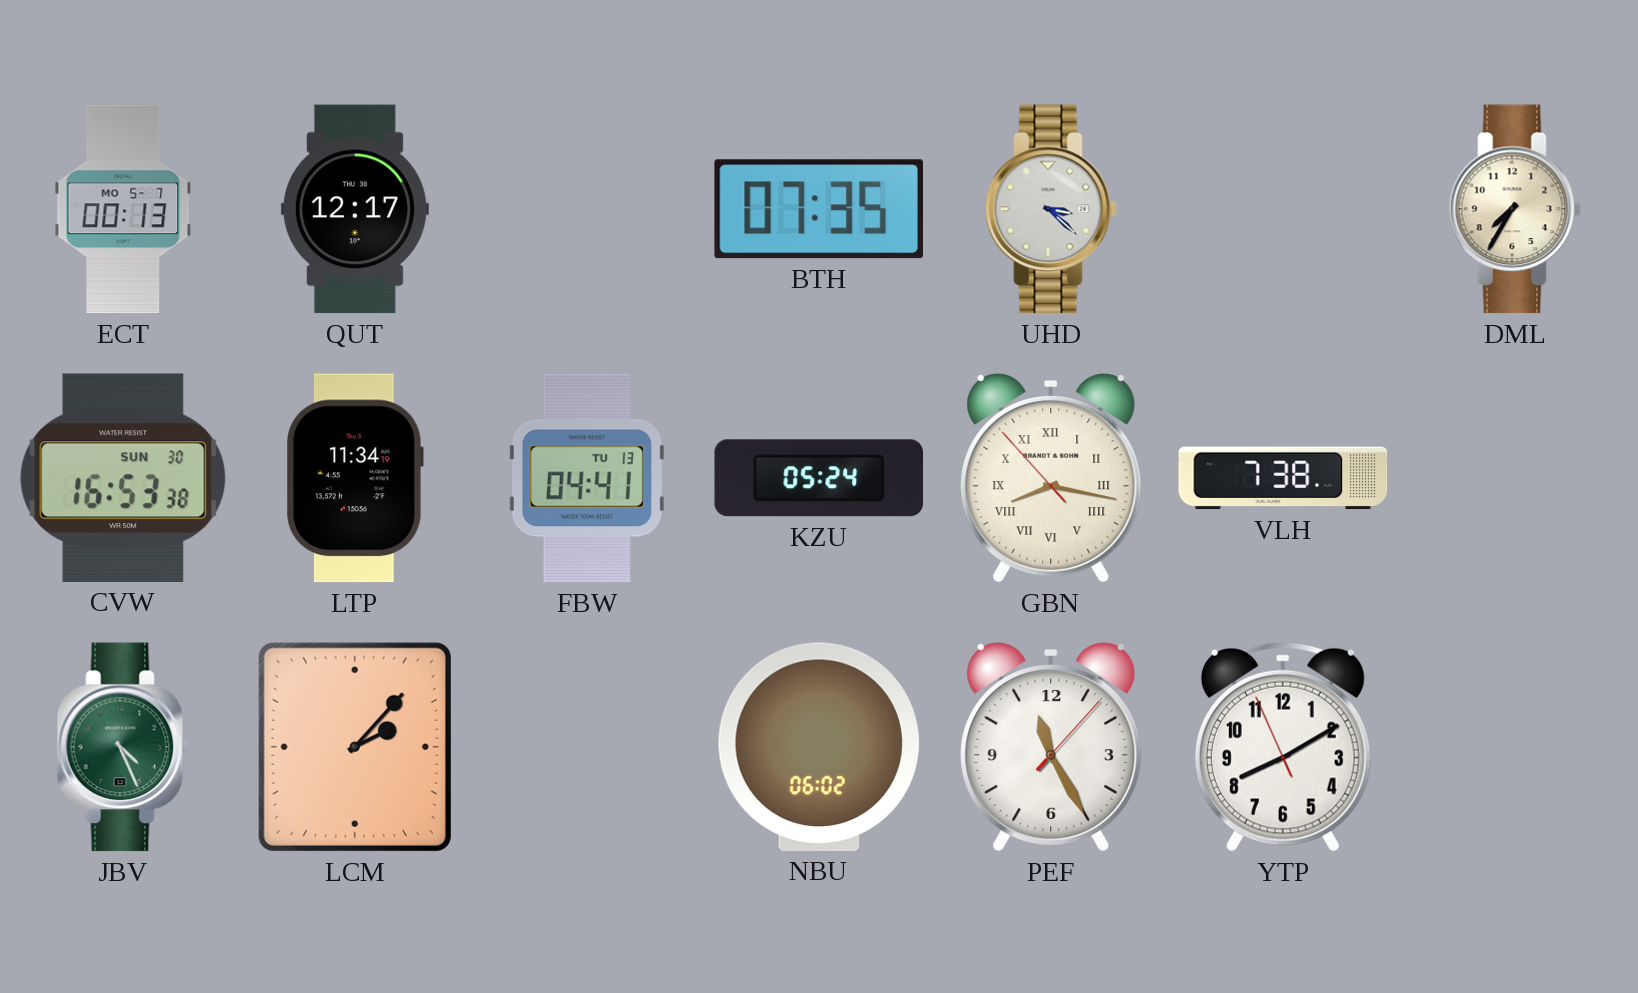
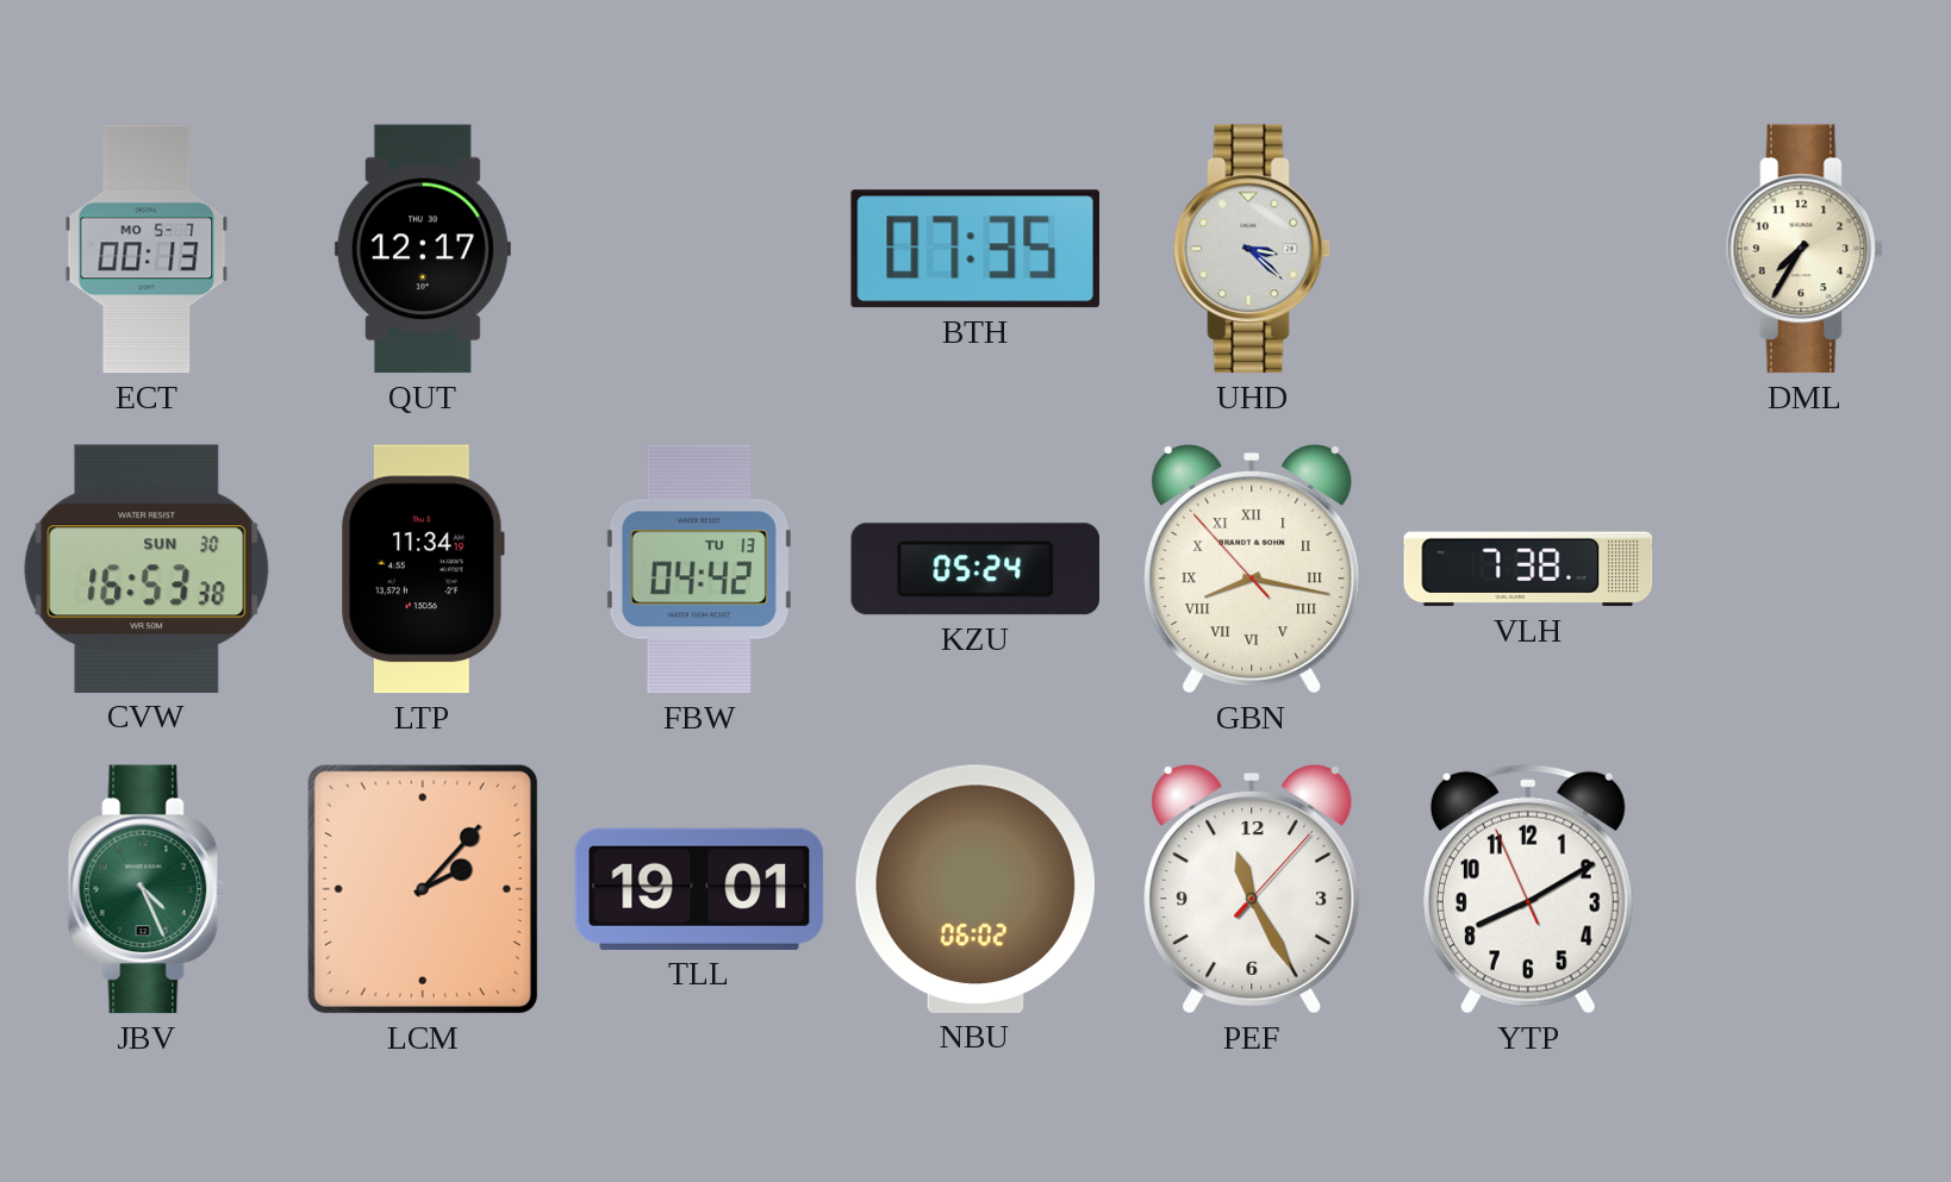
FBW: 04:41 -> 04:42 (699, 569)
TLL: none -> 19:01 (699, 889)
